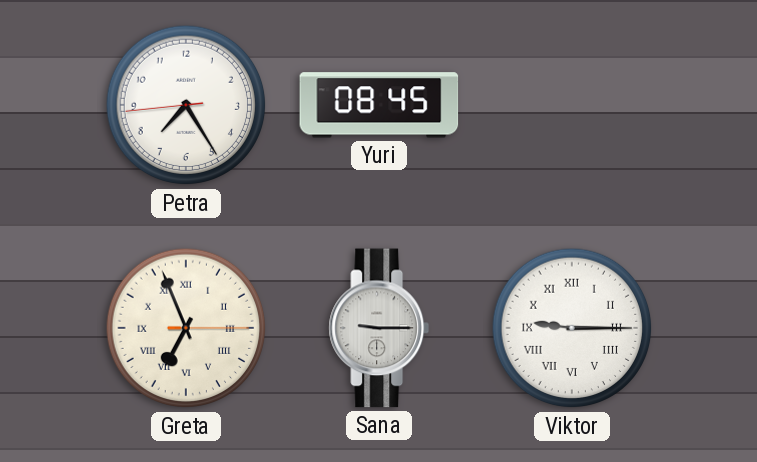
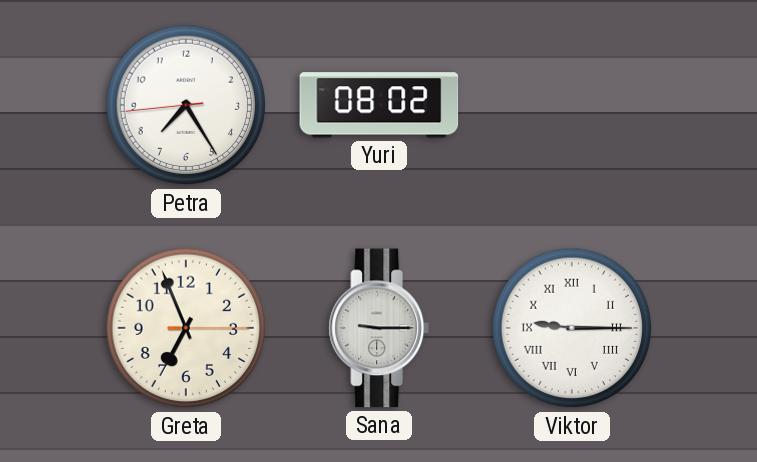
Yuri: 08:45 -> 08:02 (379, 105)
Greta numerals: Roman -> Arabic (186, 328)
